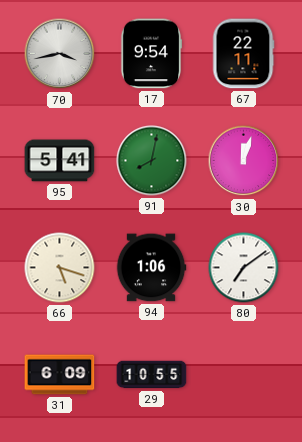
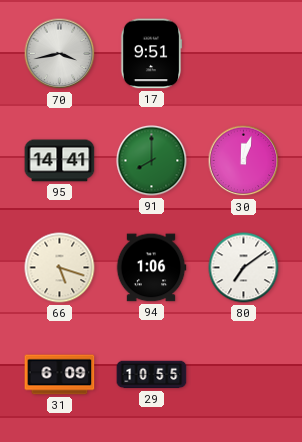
17: 9:54 -> 9:51 (151, 54)
67: 22:11 -> none (243, 54)
95: 5:41 -> 14:41 (60, 161)
91: 8:02 -> 8:00 (152, 161)
